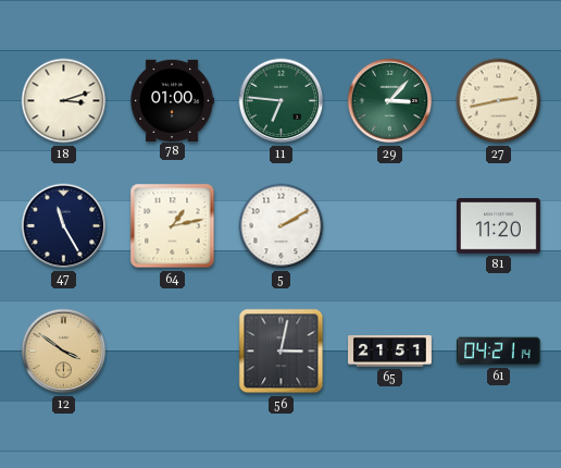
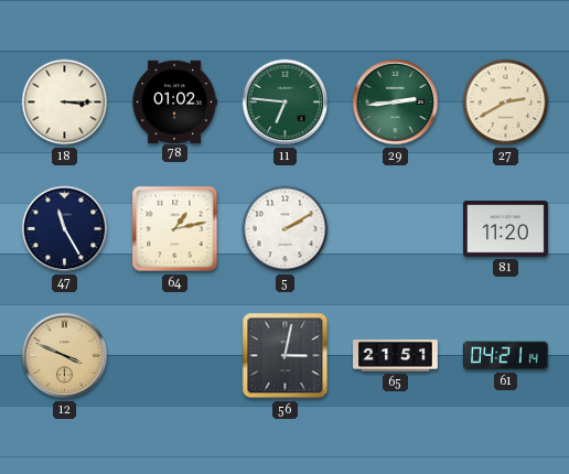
18: 3:12 -> 3:15 (65, 103)
78: 01:00 -> 01:02 (174, 101)
29: 3:07 -> 2:44 (396, 103)
27: 2:43 -> 2:40 (506, 103)
12: 3:51 -> 3:49 (65, 356)
